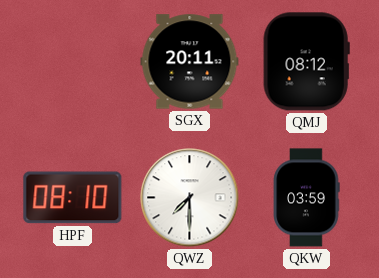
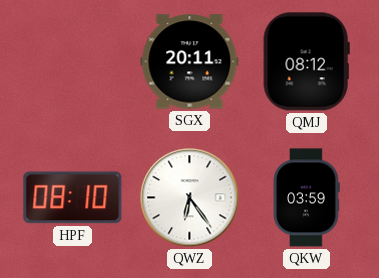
QWZ: 7:30 -> 6:24 (190, 198)
